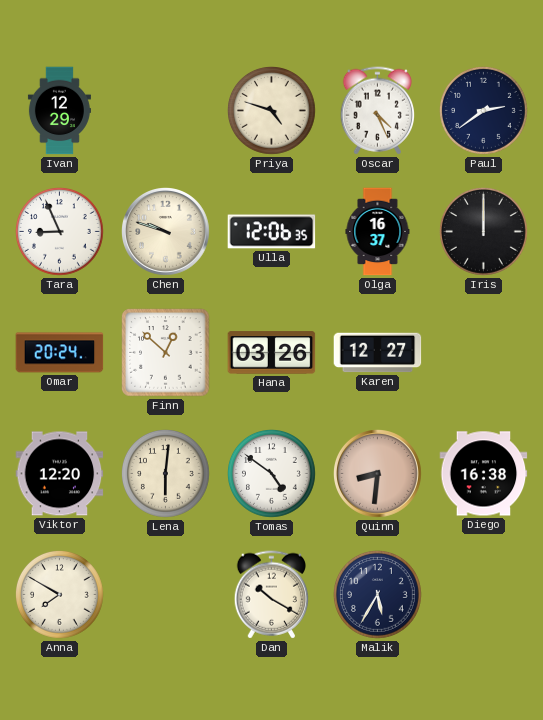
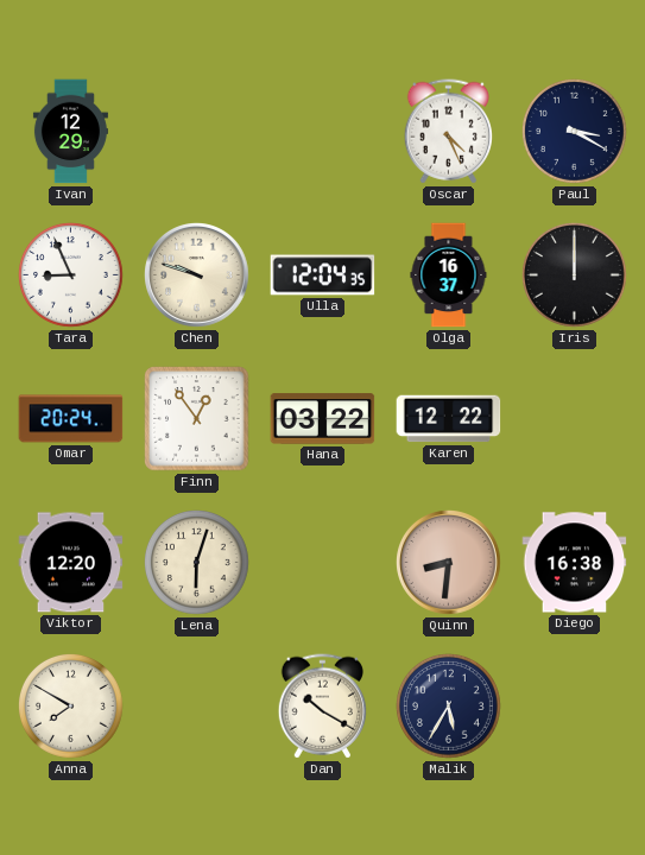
Priya: 4:48 -> none (272, 111)
Paul: 2:39 -> 3:20 (575, 132)
Ulla: 12:06 -> 12:04 (323, 275)
Finn: 12:52 -> 12:54 (197, 419)
Hana: 03:26 -> 03:22 (323, 419)
Karen: 12:27 -> 12:22 (449, 419)
Lena: 6:01 -> 6:03 (197, 563)
Tomas: 4:51 -> none (272, 474)
